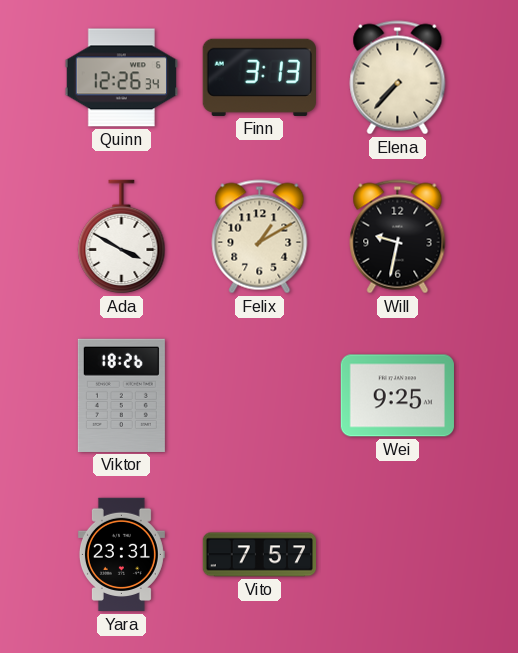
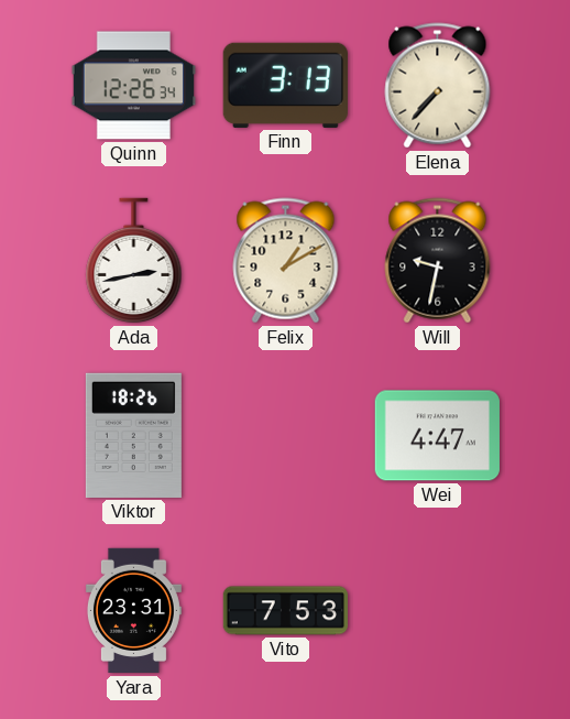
Ada: 3:50 -> 2:43 (134, 261)
Wei: 9:25 -> 4:47 (437, 436)
Vito: 7:57 -> 7:53 (285, 611)
